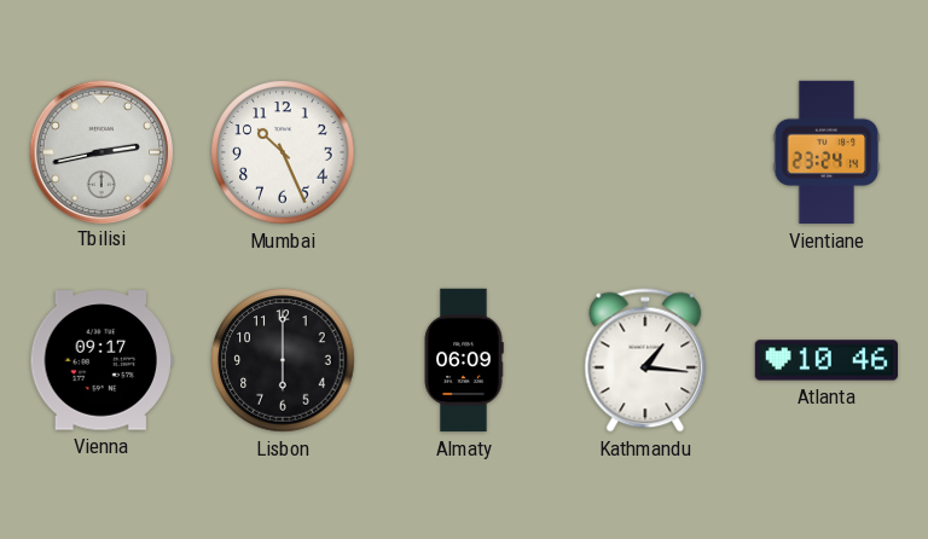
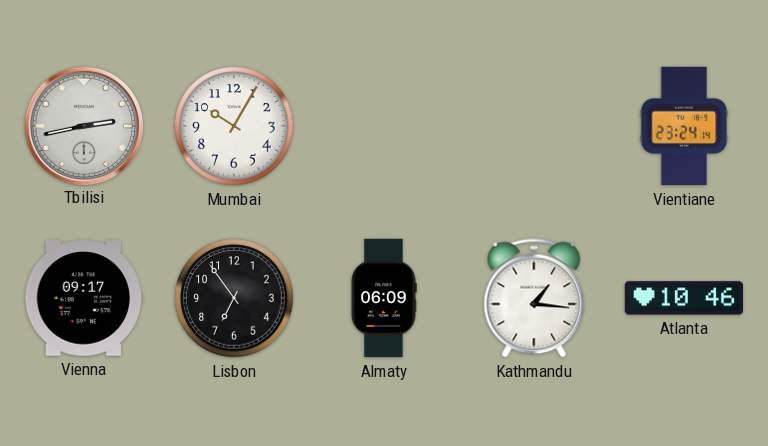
Mumbai: 10:26 -> 10:05 (234, 126)
Lisbon: 6:00 -> 6:54 (234, 298)
